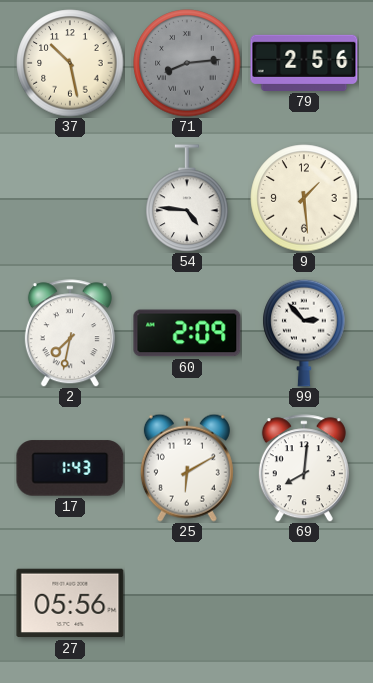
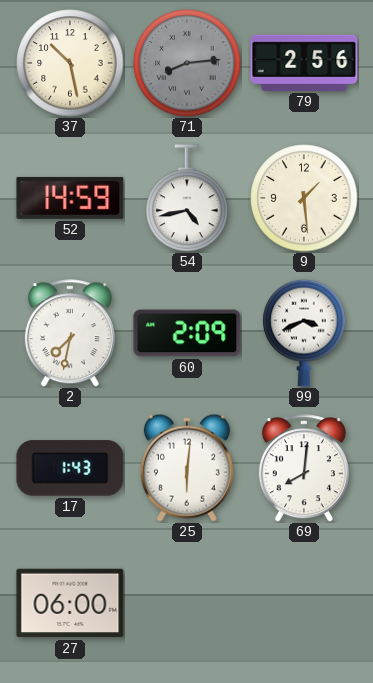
52: none -> 14:59 (70, 198)
54: 4:46 -> 4:43 (187, 198)
99: 2:53 -> 3:41 (304, 333)
25: 6:10 -> 6:01 (187, 468)
27: 05:56 -> 06:00 (70, 603)
